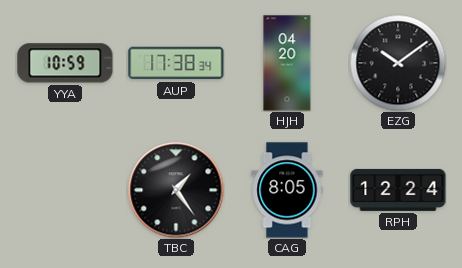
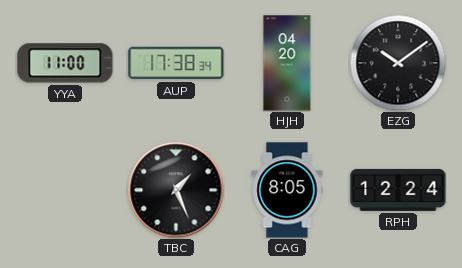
YYA: 10:59 -> 11:00 (65, 63)
TBC: 1:24 -> 1:26 (176, 190)
